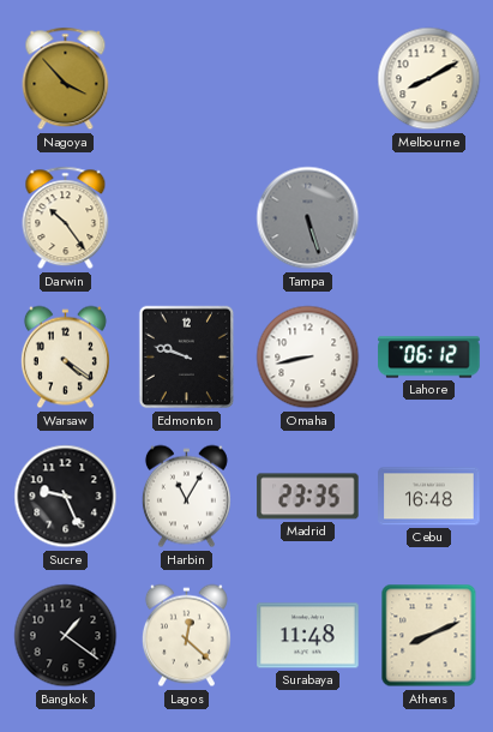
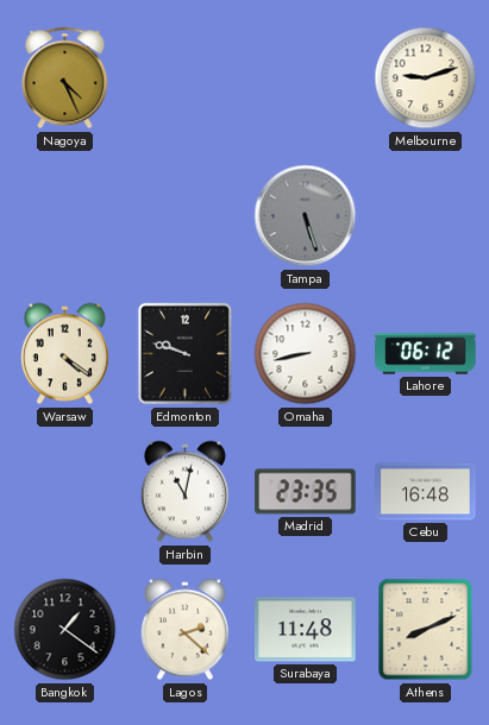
Nagoya: 3:53 -> 4:26 (65, 78)
Melbourne: 8:10 -> 9:12 (426, 78)
Darwin: 10:24 -> none (66, 218)
Sucre: 9:26 -> none (66, 497)
Harbin: 11:05 -> 11:02 (184, 492)
Lagos: 12:22 -> 2:22 (184, 630)
